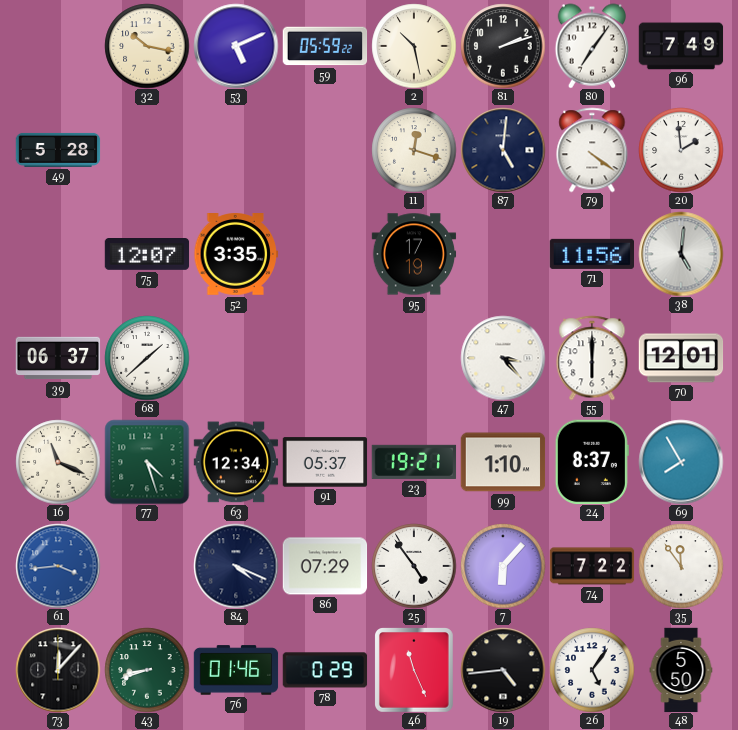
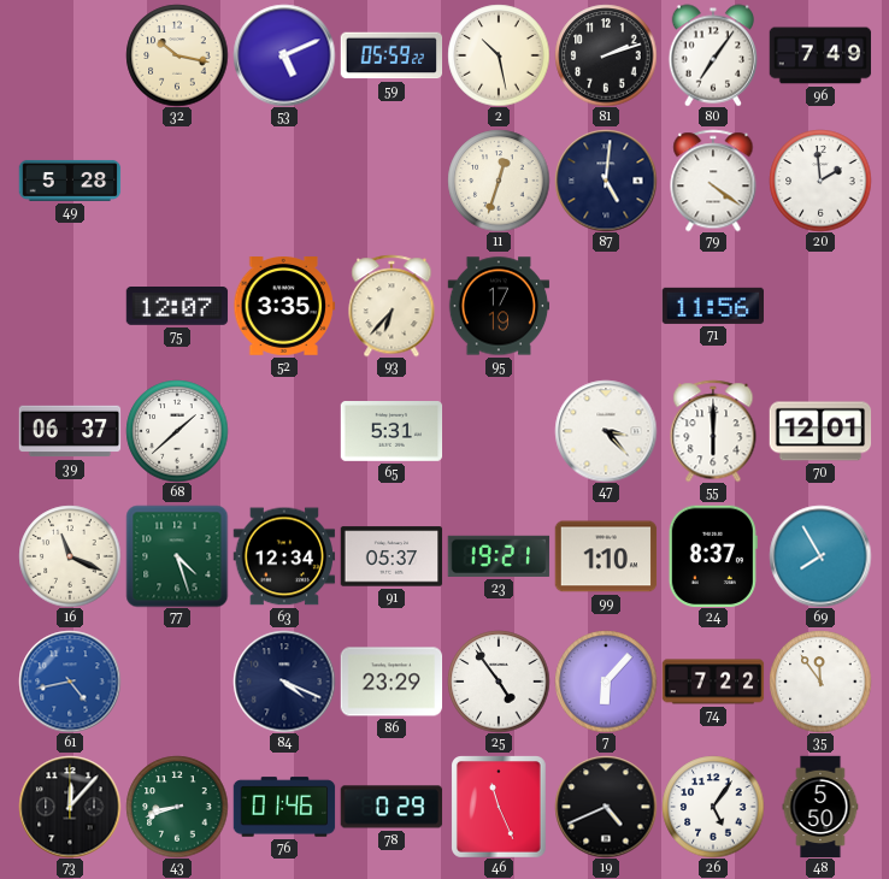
11: 12:18 -> 12:33 (499, 181)
93: none -> 6:37 (391, 306)
38: 5:01 -> none (681, 254)
65: none -> 5:31 (391, 432)
61: 3:44 -> 4:43 (70, 682)
86: 07:29 -> 23:29 (391, 682)
19: 4:44 -> 4:41 (606, 807)
